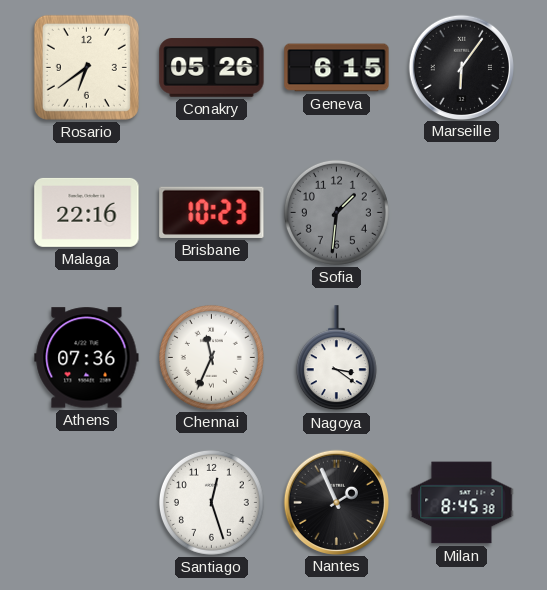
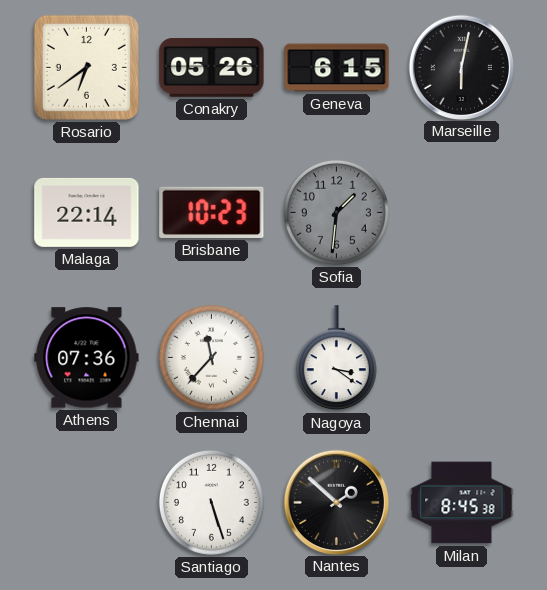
Marseille: 6:06 -> 6:02 (461, 67)
Malaga: 22:16 -> 22:14 (87, 212)
Chennai: 11:34 -> 11:37 (211, 357)
Santiago: 12:27 -> 5:27 (211, 502)
Nantes: 1:56 -> 1:52 (336, 502)
